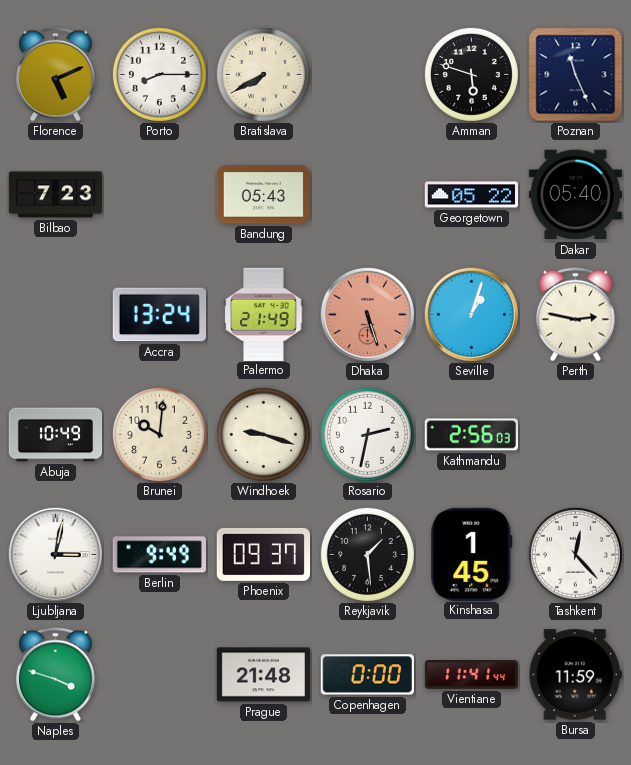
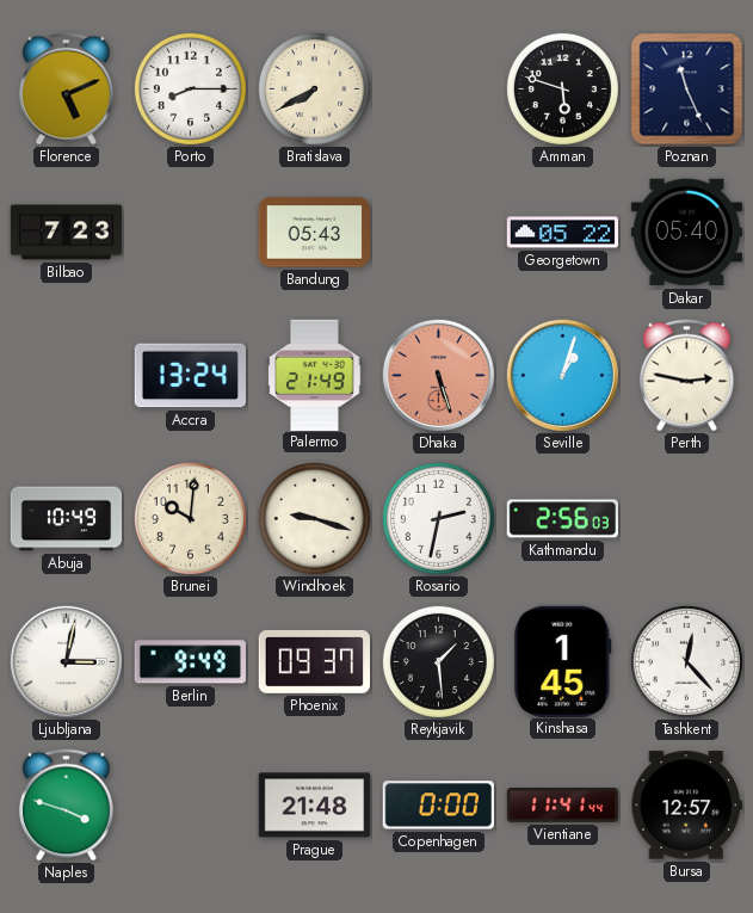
Bursa: 11:59 -> 12:57 (686, 806)
